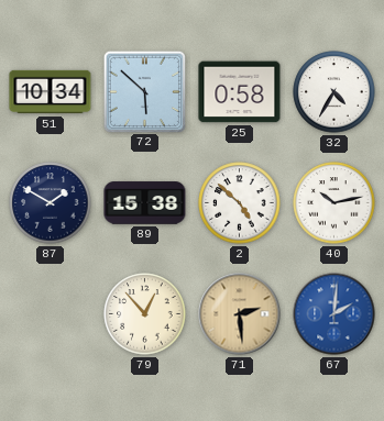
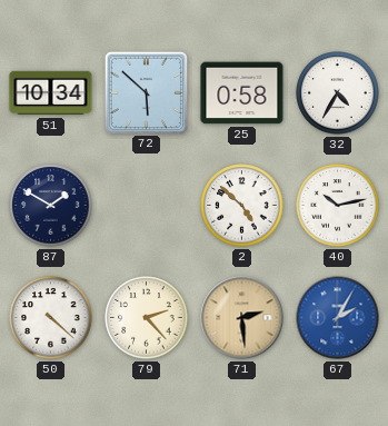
89: 15:38 -> none (145, 203)
50: none -> 4:22 (51, 318)
79: 12:53 -> 2:23 (147, 318)
67: 2:01 -> 2:05 (338, 318)
